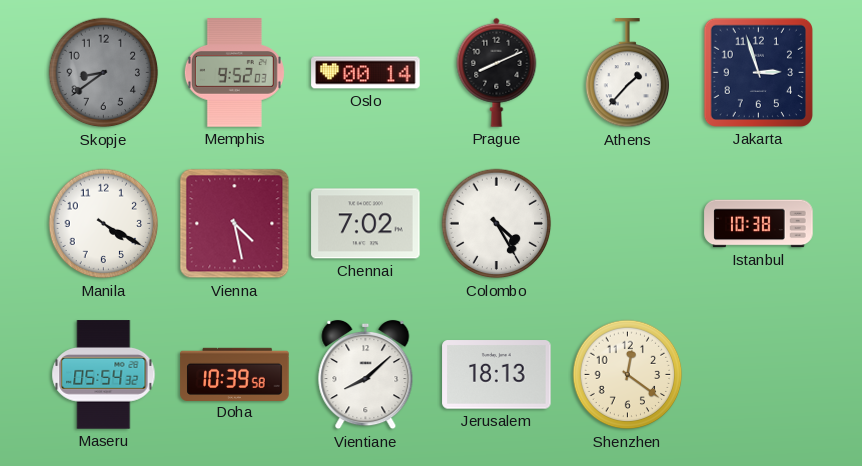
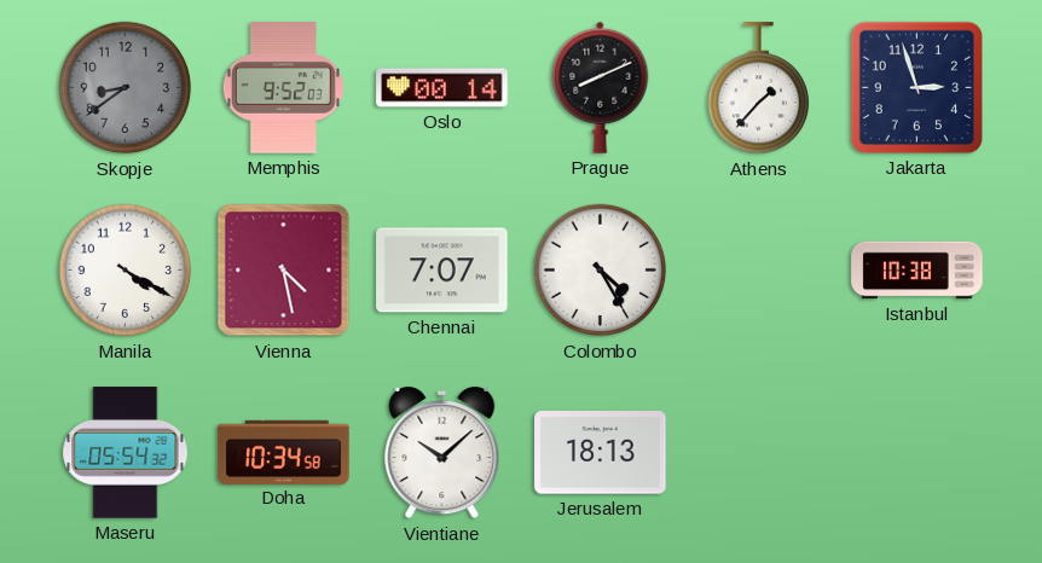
Chennai: 7:02 -> 7:07 (442, 271)
Doha: 10:39 -> 10:34 (284, 452)
Vientiane: 8:08 -> 10:08 (442, 453)
Shenzhen: 12:21 -> none (628, 375)
